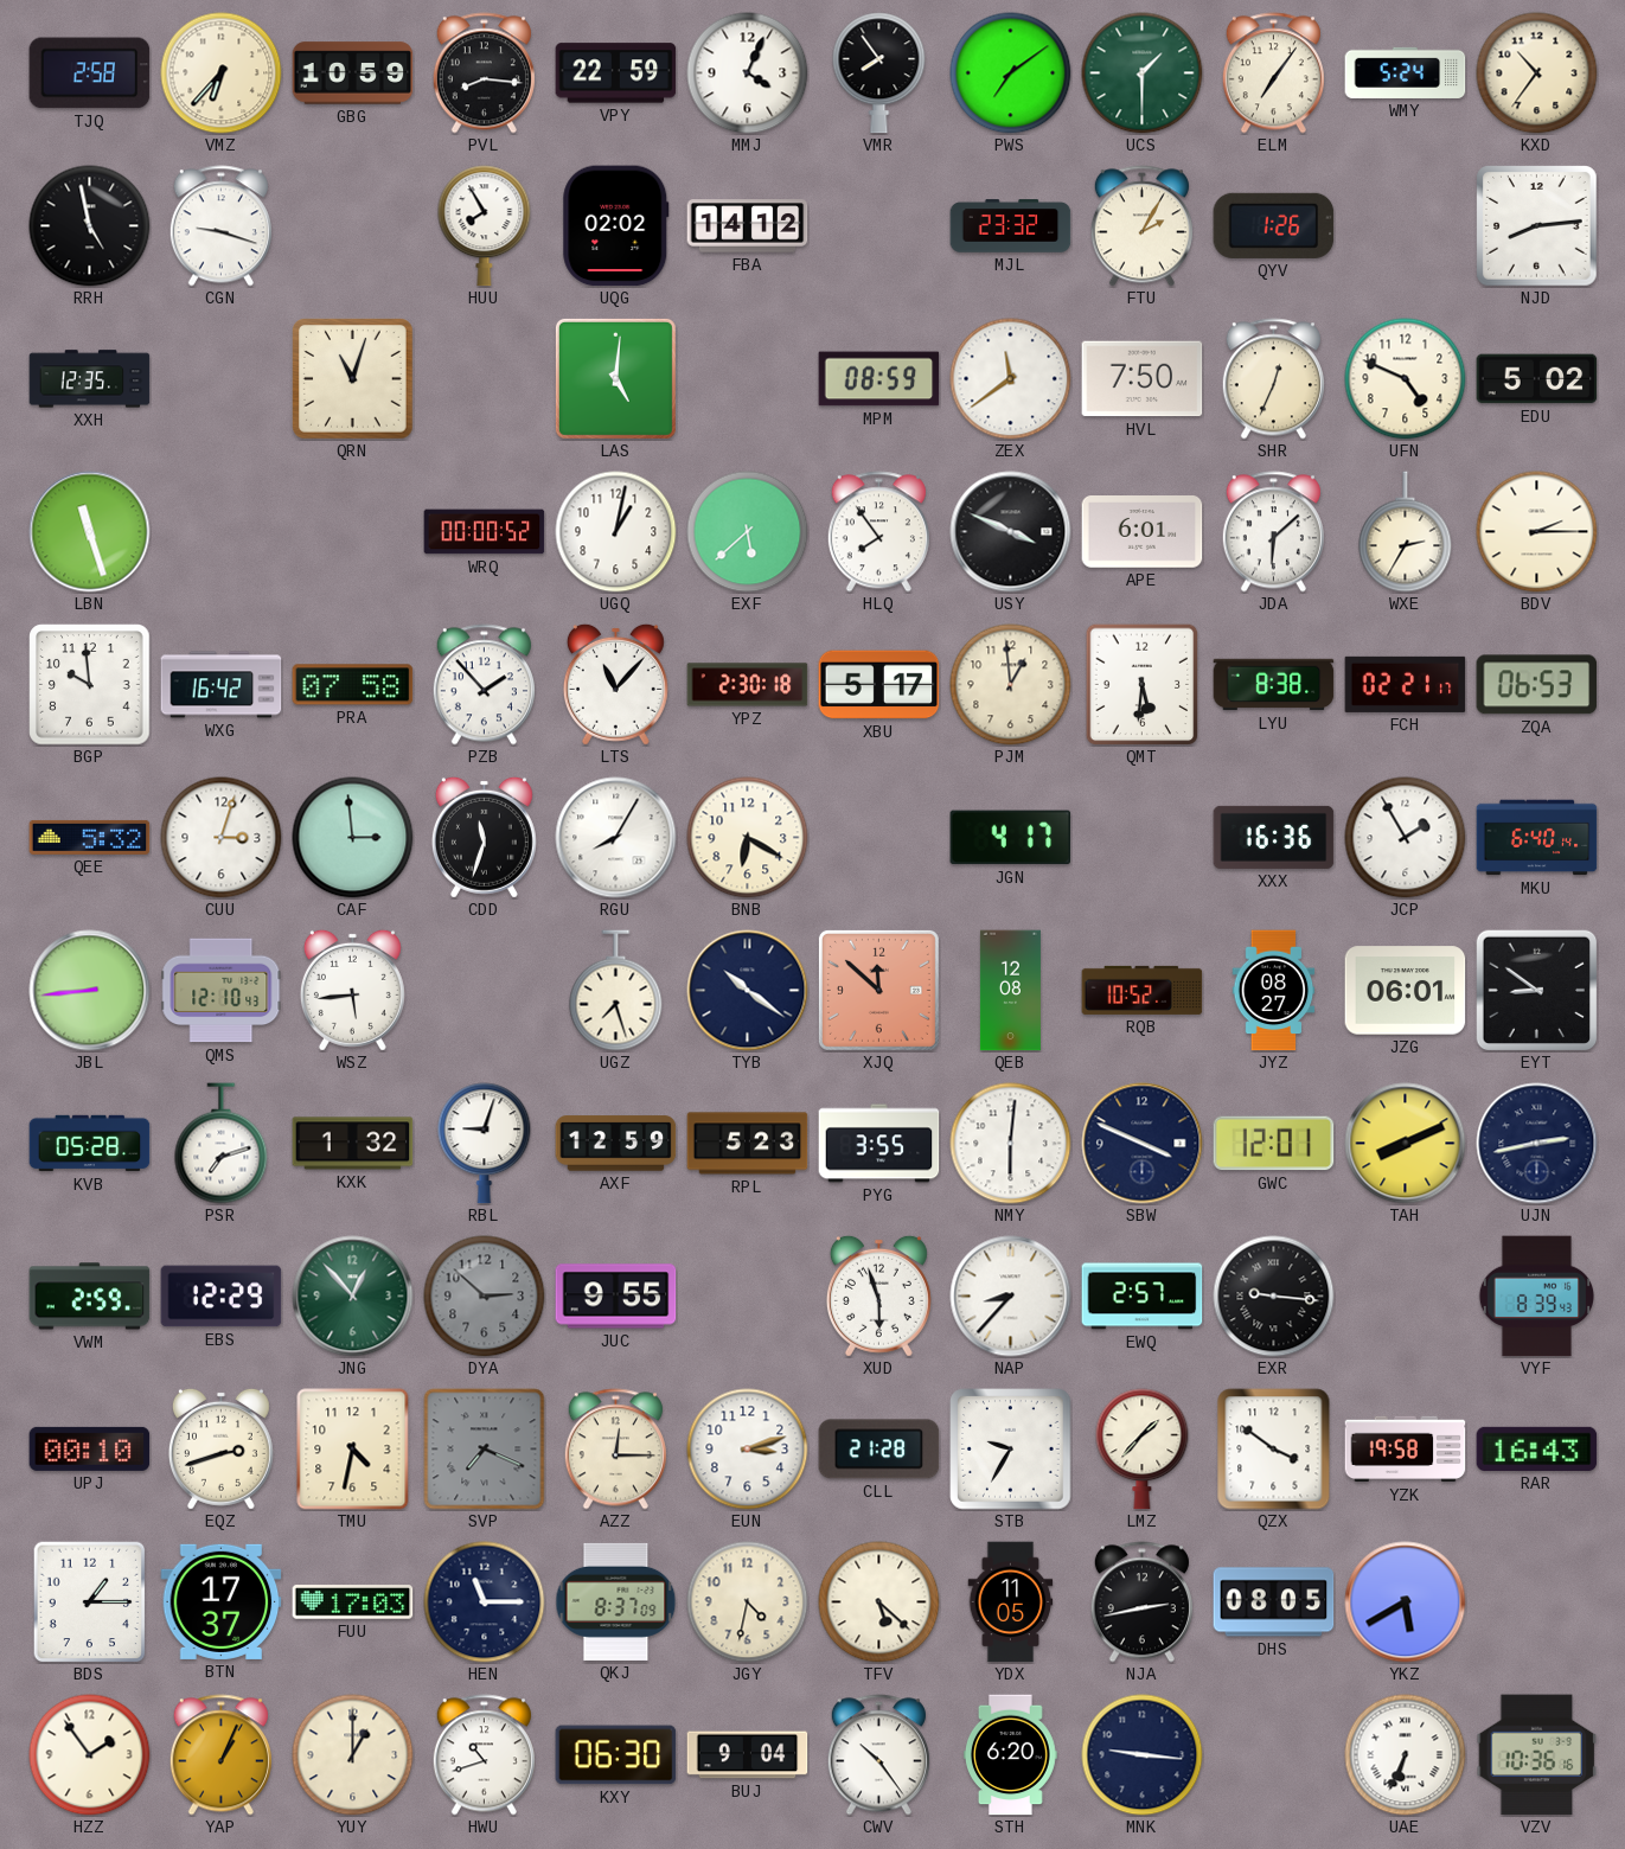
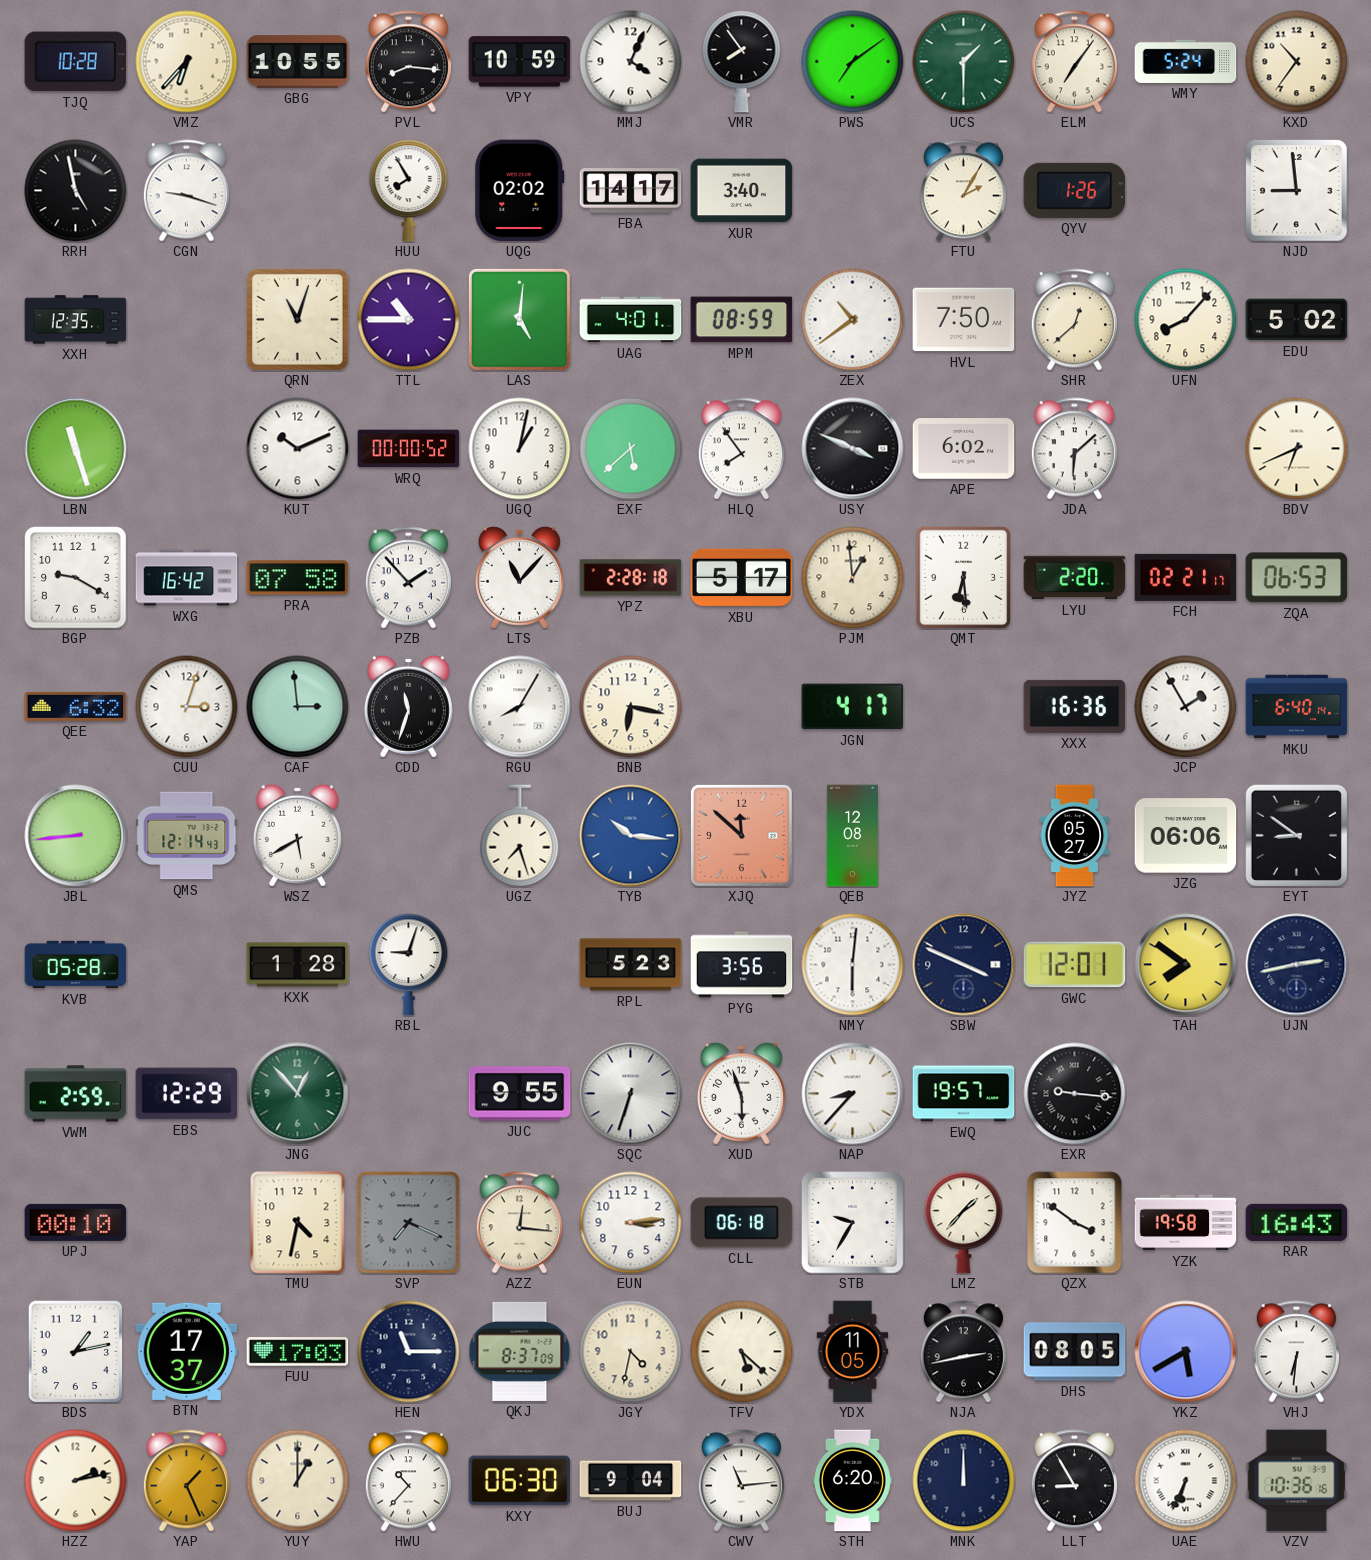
TJQ: 2:58 -> 10:28 (76, 62)
GBG: 10:59 -> 10:55 (298, 62)
VPY: 22:59 -> 10:59 (520, 62)
FBA: 14:12 -> 14:17 (631, 191)
XUR: none -> 3:40 (742, 191)
MJL: 23:32 -> none (1011, 226)
NJD: 8:14 -> 8:59 (1297, 191)
TTL: none -> 10:45 (409, 320)
UAG: none -> 4:01 (631, 320)
ZEX: 11:39 -> 10:39 (853, 320)
SHR: 12:34 -> 12:38 (1074, 320)
UFN: 4:49 -> 8:07 (1186, 320)
KUT: none -> 10:11 (298, 449)
APE: 6:01 -> 6:02 (964, 449)
WXE: 2:35 -> none (1406, 532)
BDV: 2:15 -> 6:41 (1297, 449)
BGP: 9:59 -> 9:20 (76, 578)
YPZ: 2:30 -> 2:28 (631, 578)
QMT: 5:31 -> 6:29 (964, 577)
LYU: 8:38 -> 2:20 (1075, 578)
QEE: 5:32 -> 6:32 (76, 706)
BNB: 6:20 -> 6:17 (631, 707)
QMS: 12:10 -> 12:14 (187, 836)
WSZ: 5:44 -> 5:40 (297, 835)
TYB: 10:21 -> 10:16 (631, 836)
TYB dial: navy -> blue (631, 836)
RQB: 10:52 -> none (1143, 990)
JYZ: 08:27 -> 05:27 (1075, 836)
JZG: 06:01 -> 06:06 (1186, 836)
PSR: 7:12 -> none (222, 1144)
KXK: 1:32 -> 1:28 (298, 965)
AXF: 12:59 -> none (616, 1144)
PYG: 3:55 -> 3:56 (742, 965)
TAH: 8:11 -> 7:51 (1186, 965)
DYA: 2:52 -> none (485, 1297)
SQC: none -> 6:33 (631, 1094)
EWQ: 2:57 -> 19:57 (964, 1094)
VYF: 8:39 -> none (1536, 1297)
EQZ: 2:42 -> none (220, 1448)
AZZ: 12:15 -> 12:16 (519, 1223)
EUN: 3:12 -> 3:14 (631, 1223)
CLL: 21:28 -> 06:18 (742, 1223)
BDS: 1:15 -> 1:13 (76, 1351)
VHJ: none -> 6:31 (1296, 1352)
HZZ: 1:54 -> 2:13 (76, 1481)
YAP: 1:04 -> 1:26 (186, 1481)
HWU: 10:42 -> 10:37 (408, 1481)
CWV: 10:24 -> 11:14 (741, 1481)
MNK: 9:16 -> 12:00 (964, 1481)
LLT: none -> 8:55 (1074, 1481)
